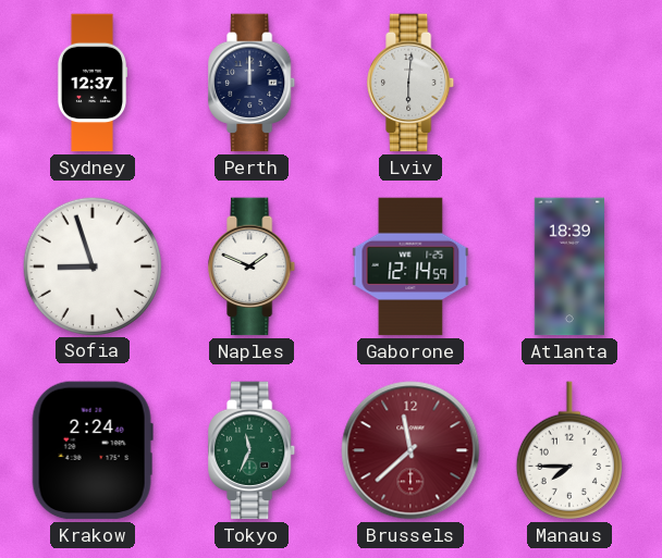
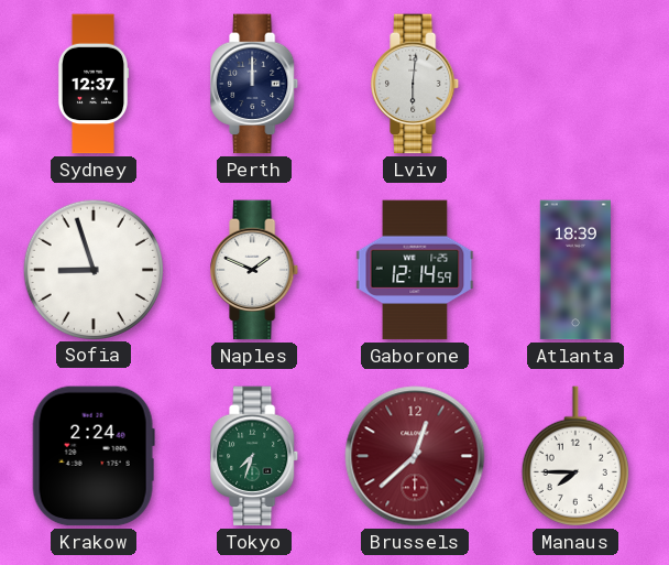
Tokyo: 11:34 -> 7:33 (255, 456)
Brussels: 11:38 -> 12:38 (415, 456)
